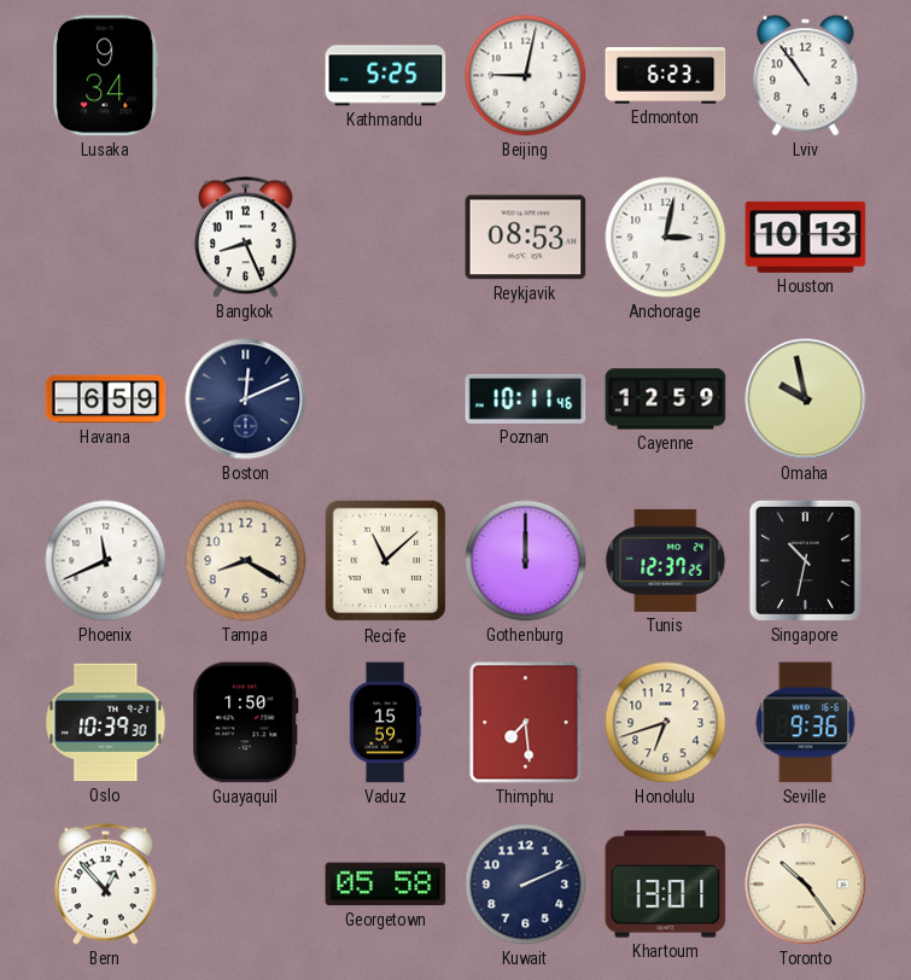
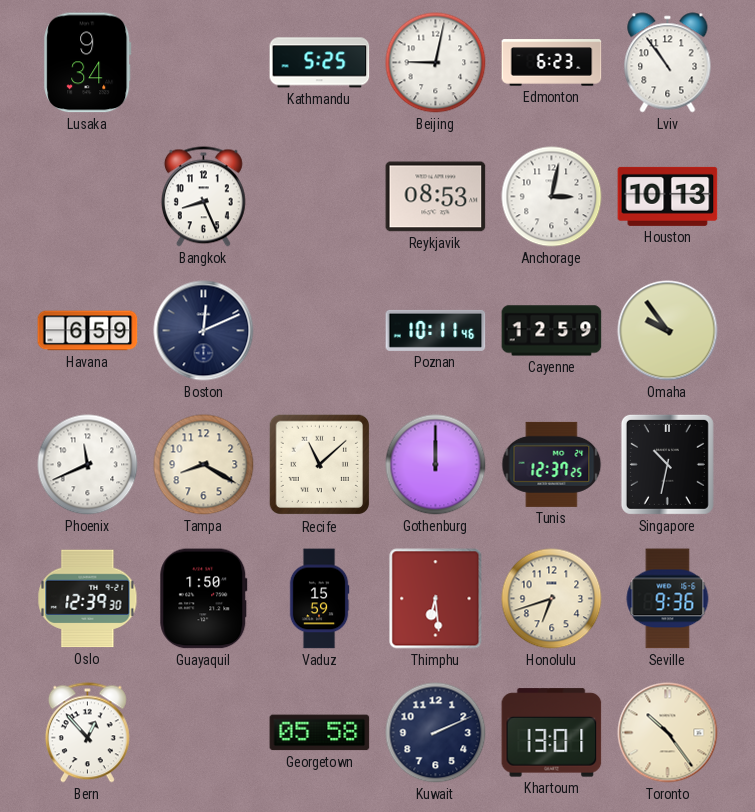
Omaha: 9:58 -> 9:54 (668, 331)
Oslo: 10:39 -> 12:39 (88, 599)
Thimphu: 7:29 -> 6:29 (436, 599)
